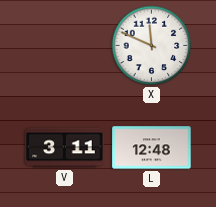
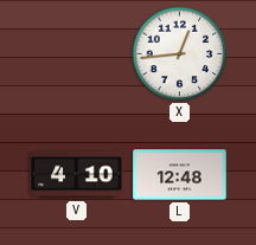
X: 11:49 -> 12:44 (180, 54)
V: 3:11 -> 4:10 (77, 175)
